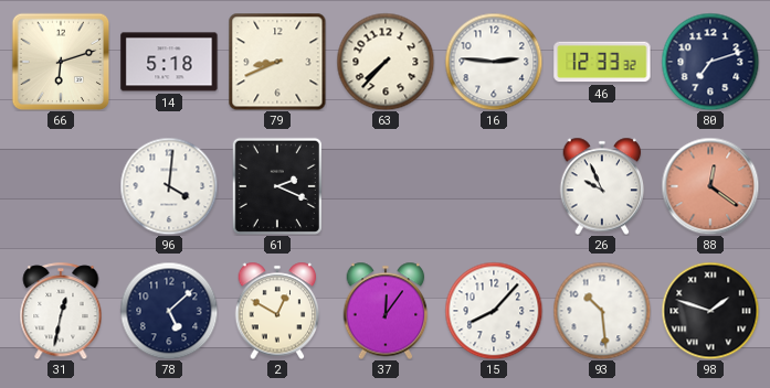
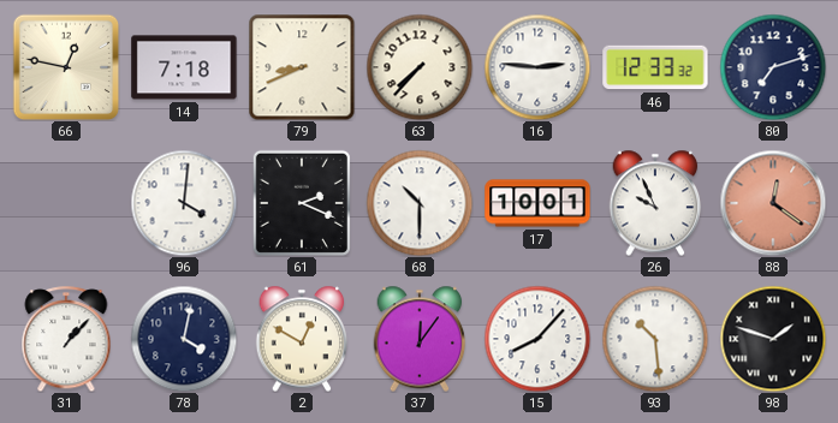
66: 6:12 -> 12:47 (66, 67)
14: 5:18 -> 7:18 (184, 67)
68: none -> 10:30 (420, 203)
17: none -> 10:01 (537, 203)
31: 12:32 -> 1:07 (66, 339)
78: 5:08 -> 4:02 (184, 339)
